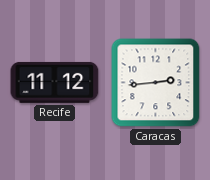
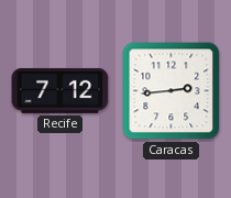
Recife: 11:12 -> 7:12 (61, 90)
